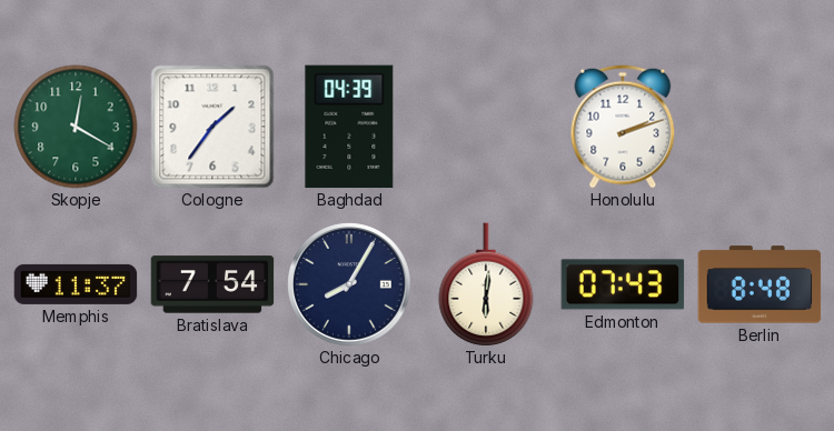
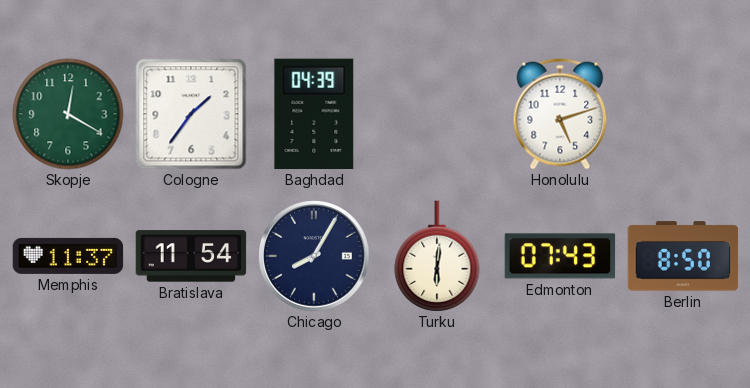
Honolulu: 2:12 -> 5:12 (560, 114)
Bratislava: 7:54 -> 11:54 (191, 256)
Berlin: 8:48 -> 8:50 (683, 256)
